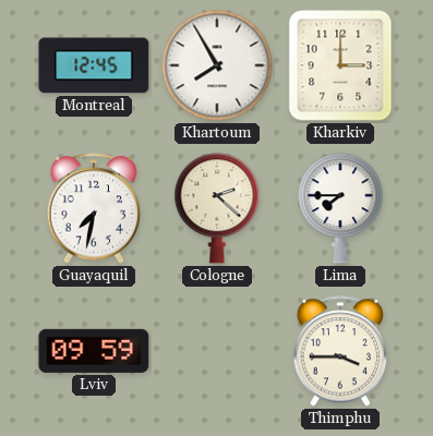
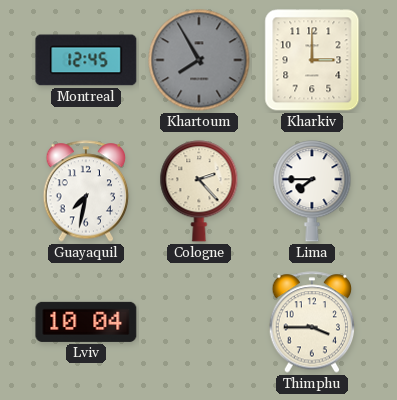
Khartoum dial: white -> grey (199, 60)
Cologne: 2:22 -> 2:23 (199, 191)
Lviv: 09:59 -> 10:04 (86, 322)
